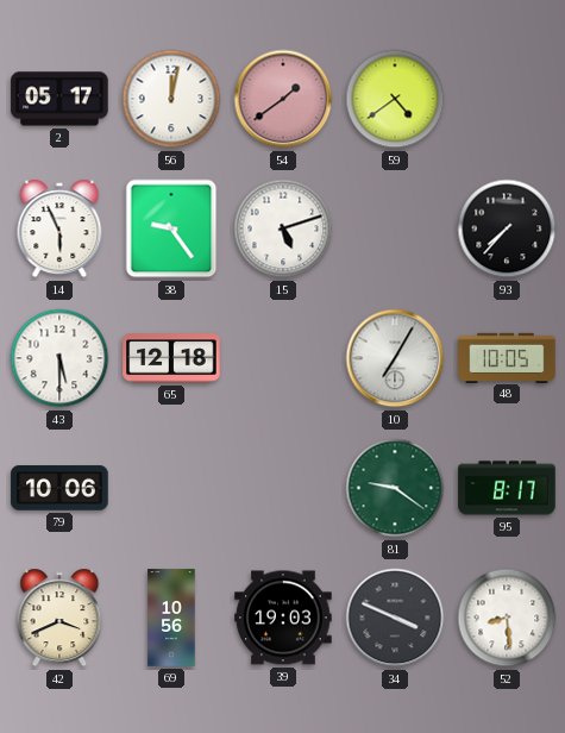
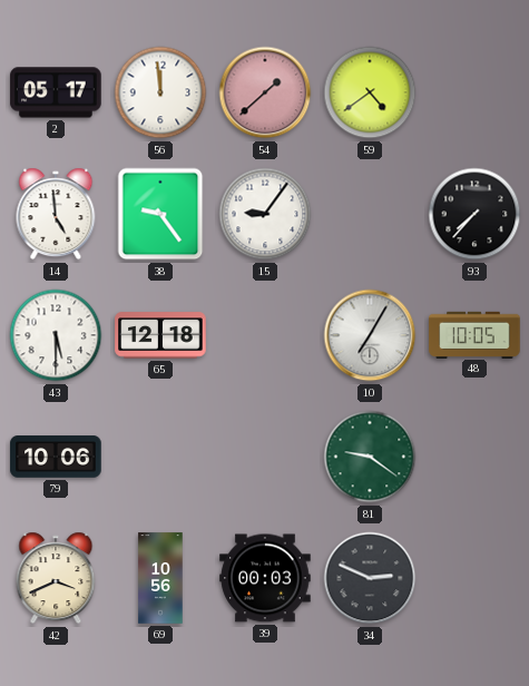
56: 12:02 -> 11:59 (160, 92)
54: 1:39 -> 1:38 (265, 92)
14: 5:56 -> 4:59 (56, 214)
15: 5:12 -> 9:06 (265, 214)
95: 8:17 -> none (507, 488)
39: 19:03 -> 00:03 (265, 578)
34: 3:49 -> 2:49 (370, 578)
52: 8:29 -> none (507, 618)
